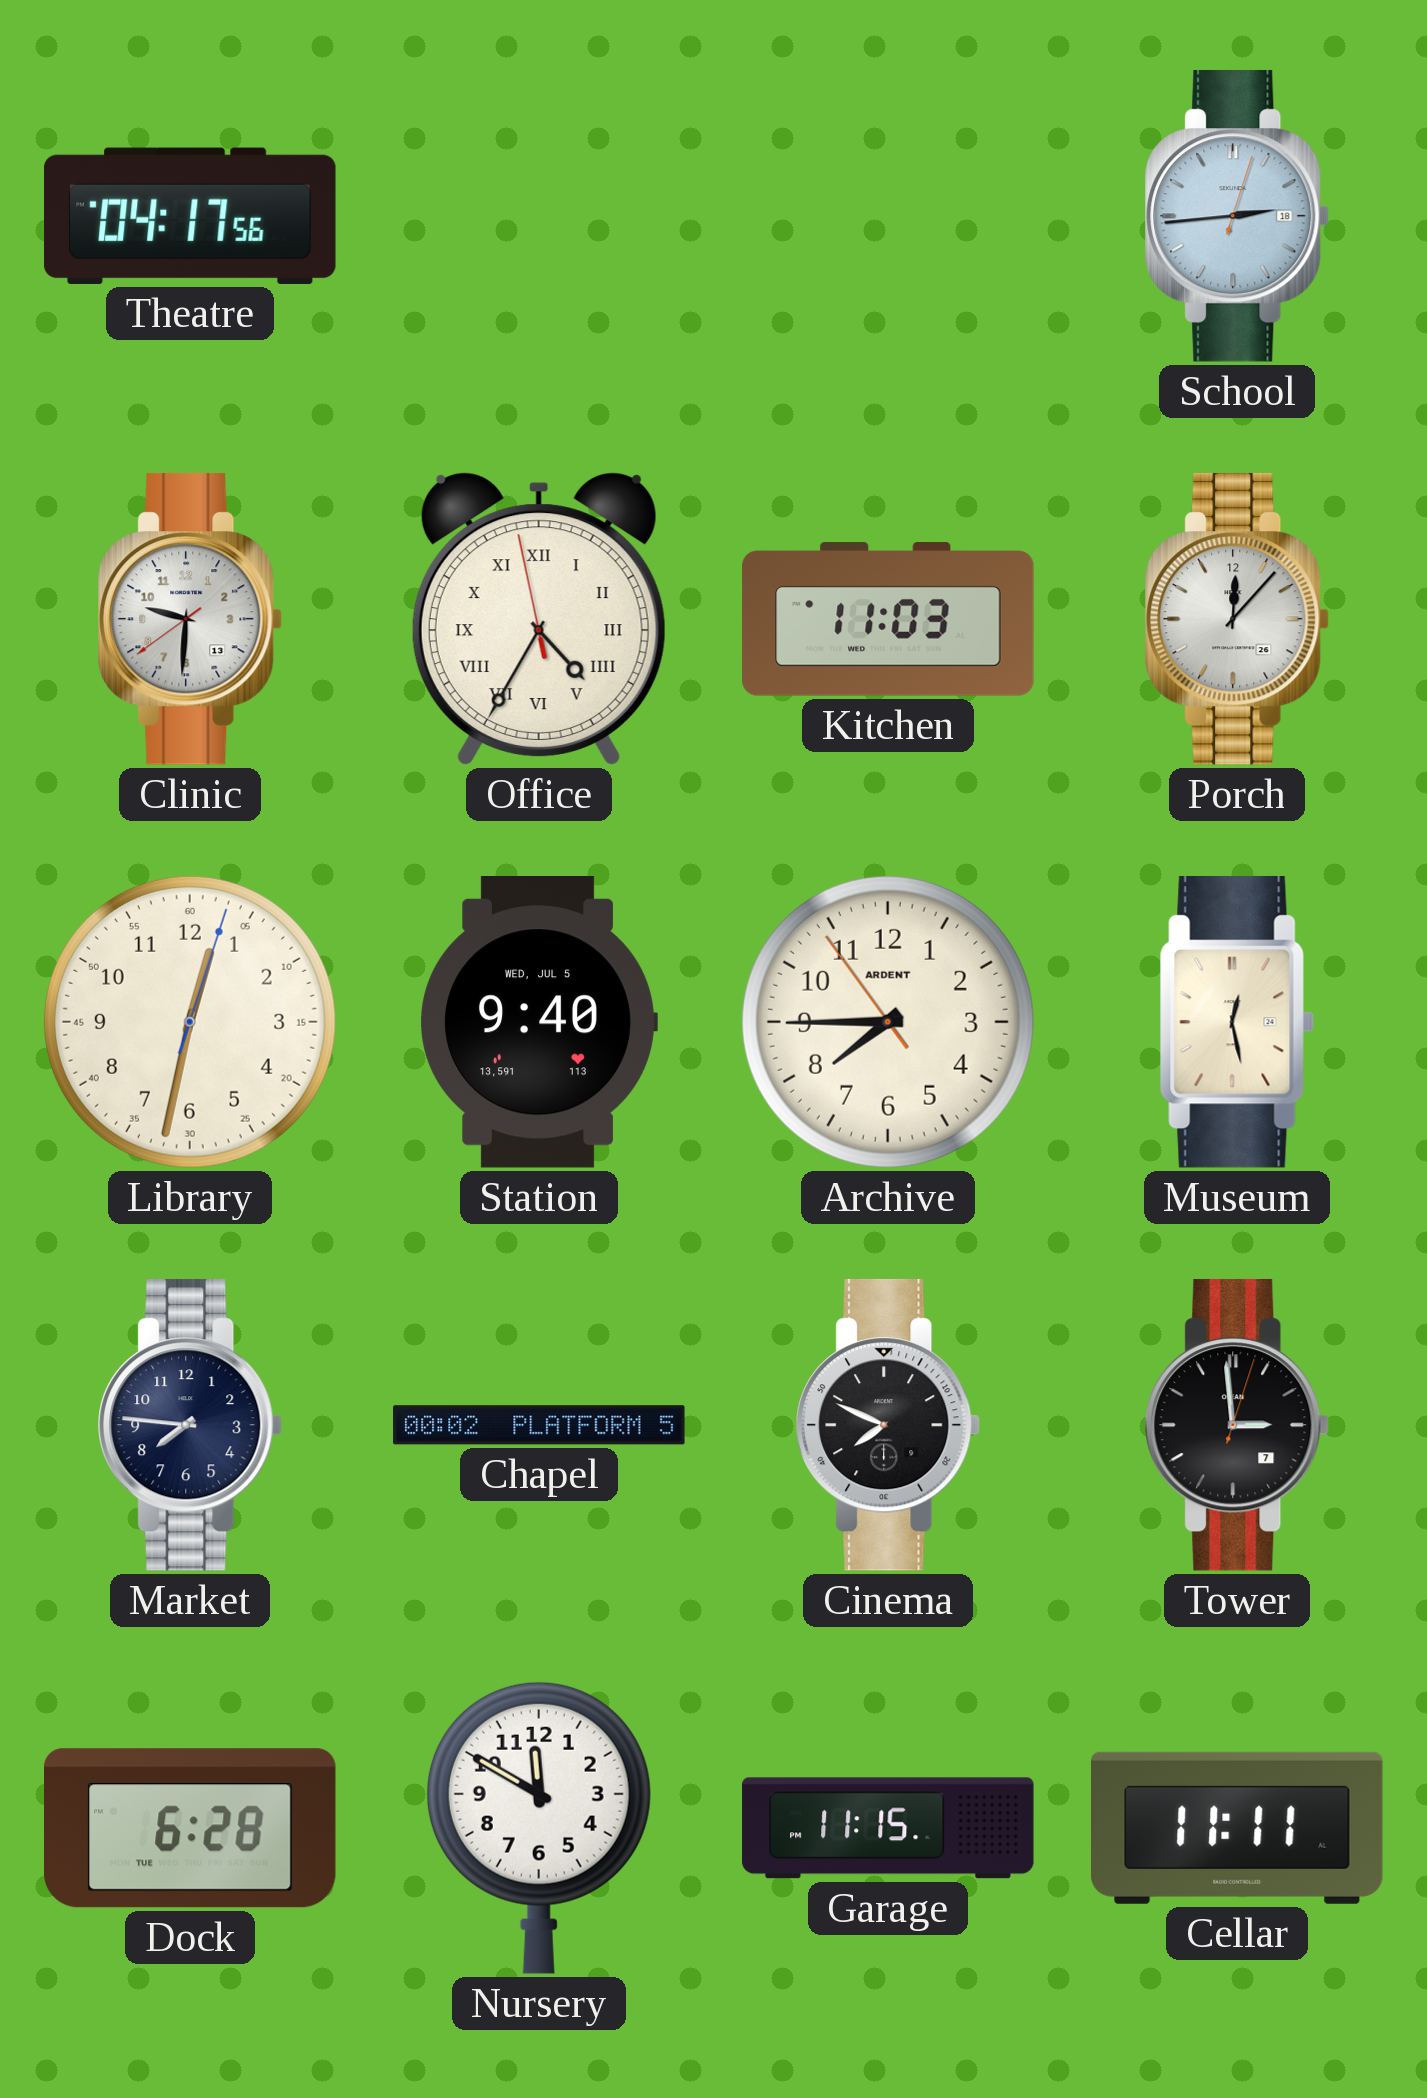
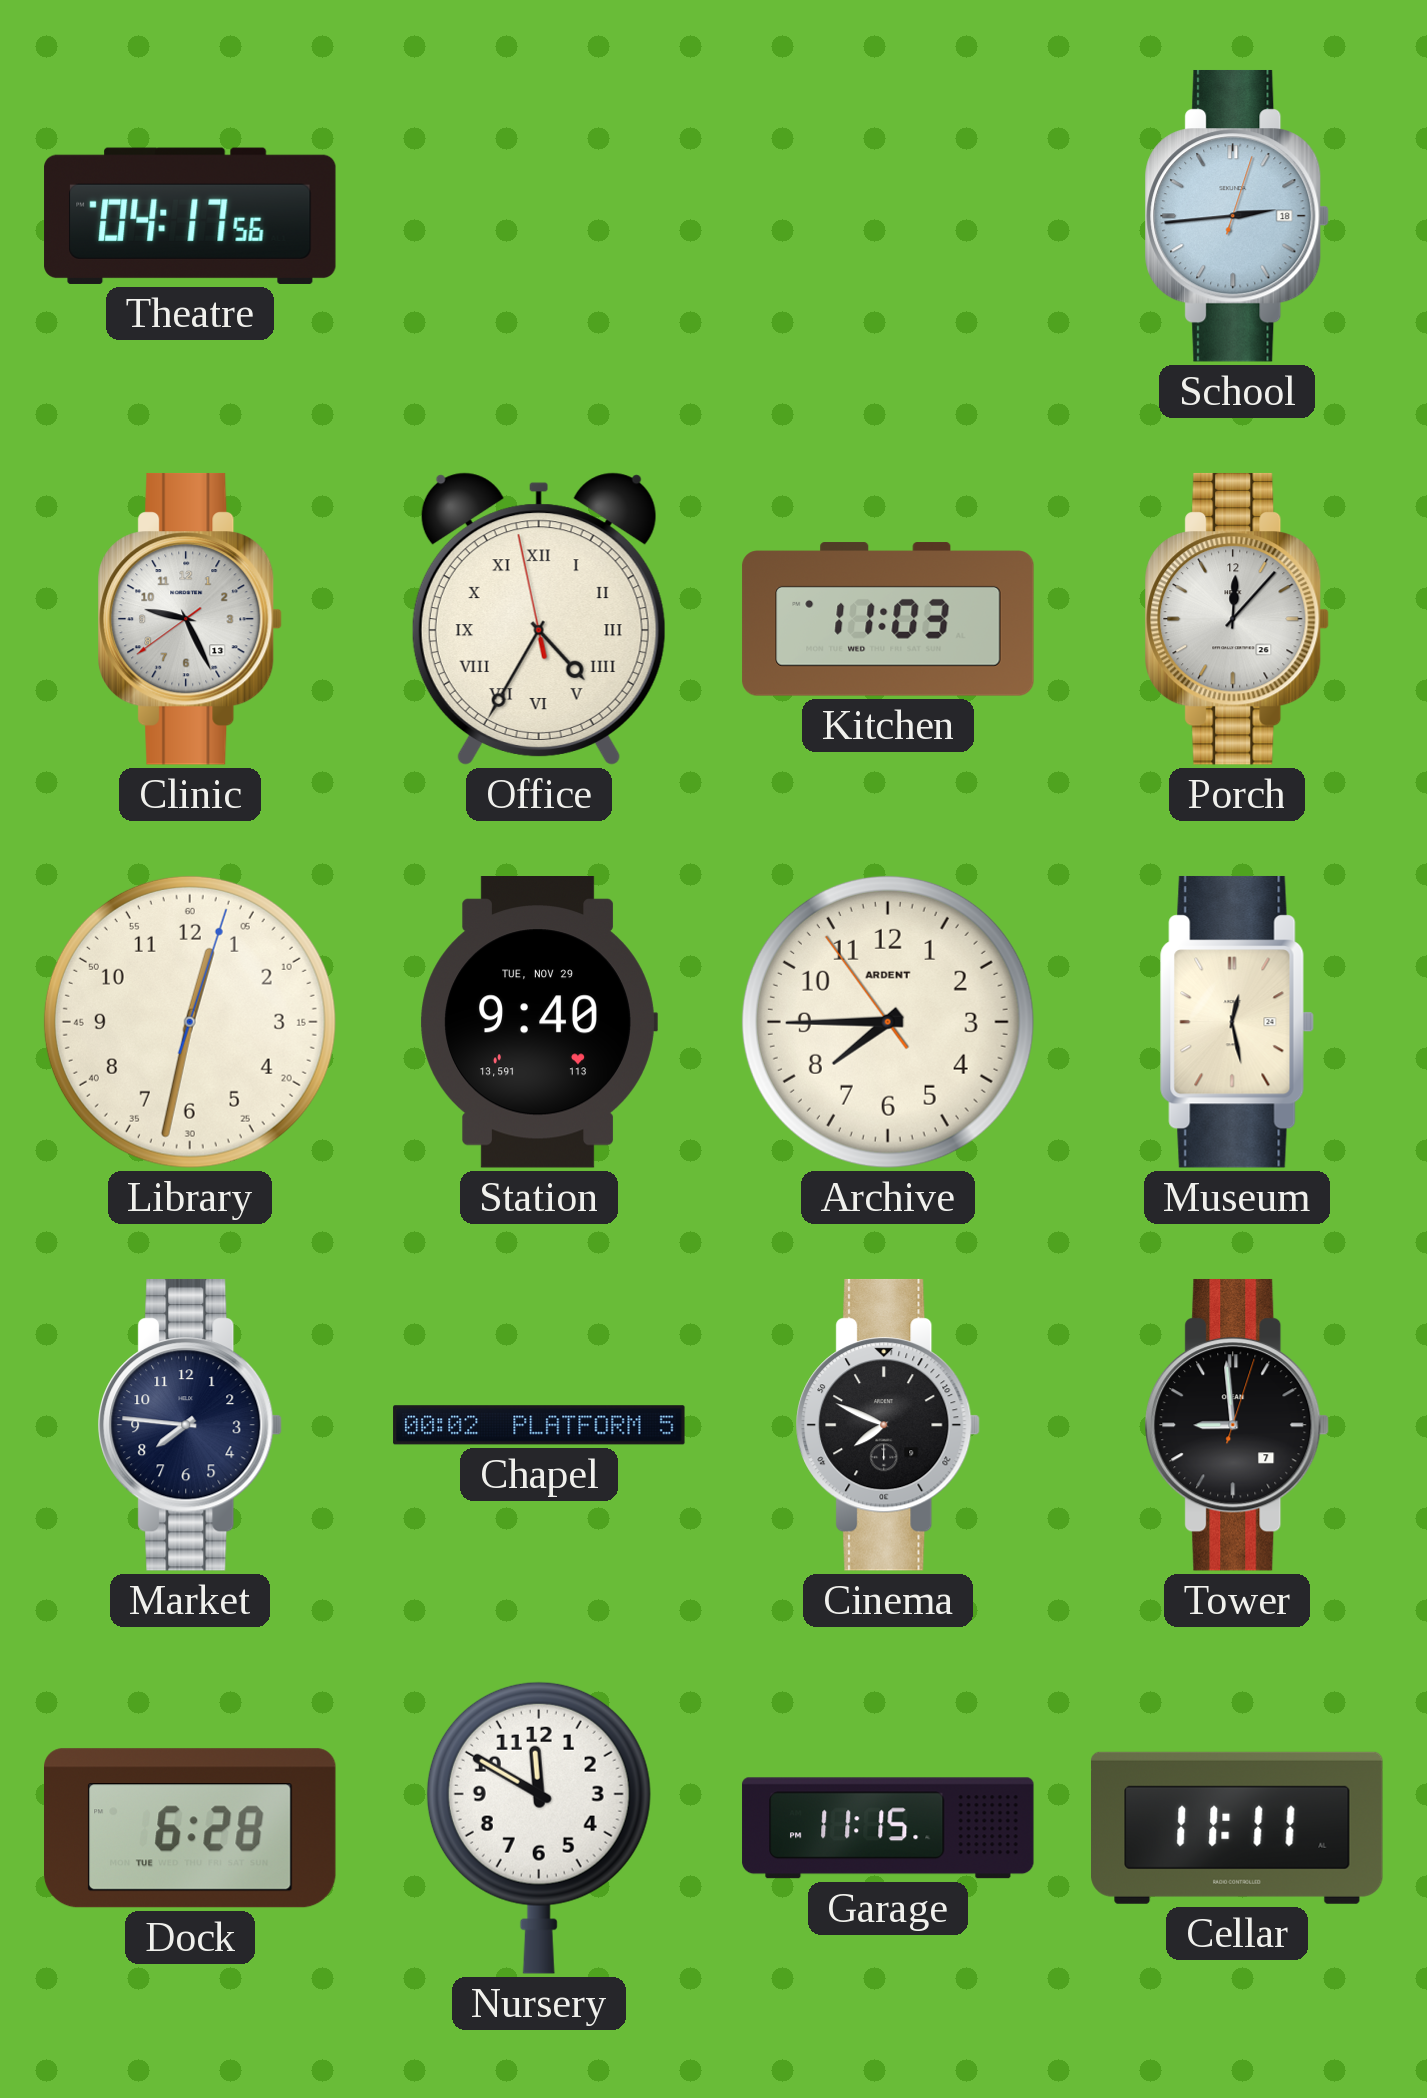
Clinic: 9:30 -> 9:25 (190, 619)
Station date: WED, JUL 5 -> TUE, NOV 29 (539, 1023)
Tower: 2:59 -> 8:59 (1237, 1425)
